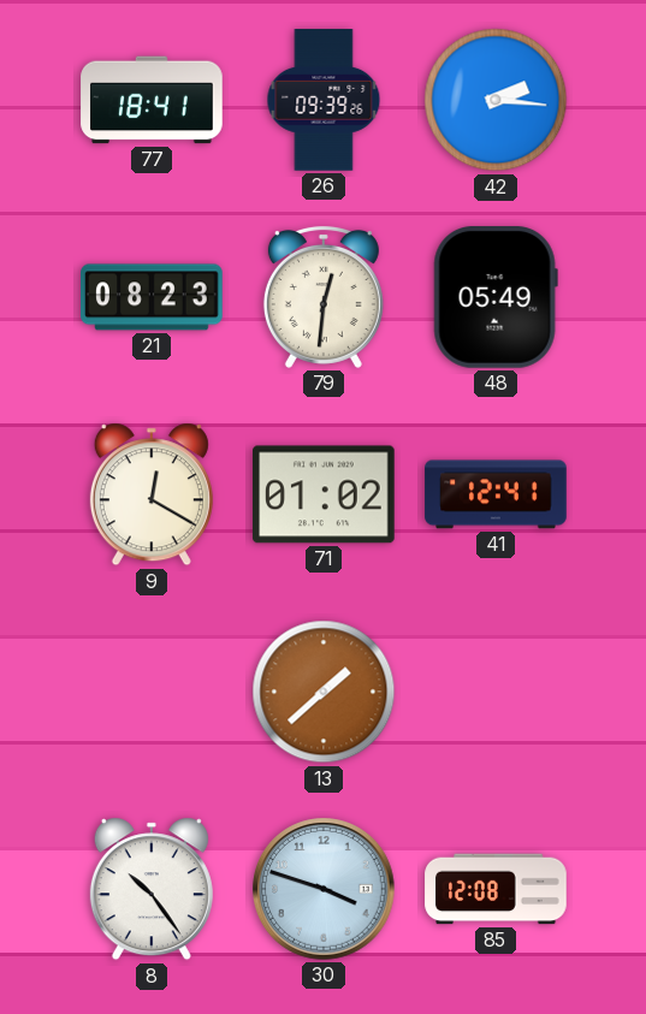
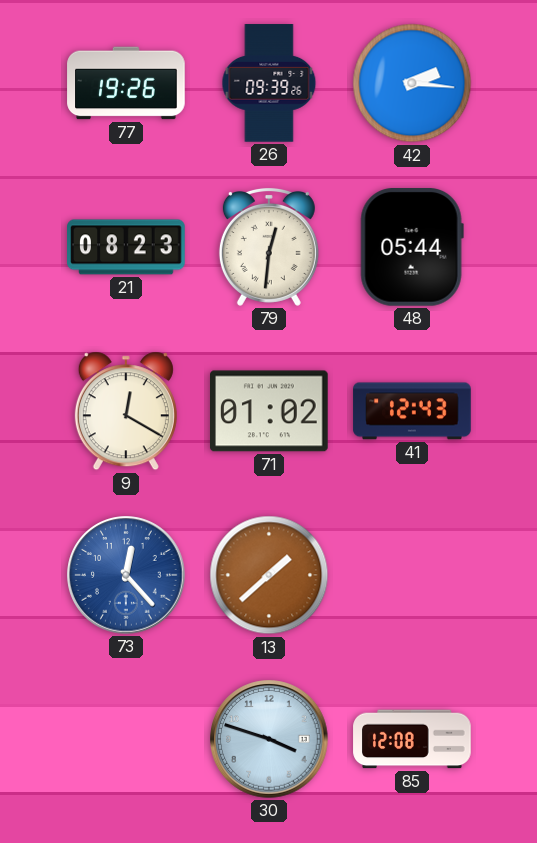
77: 18:41 -> 19:26 (126, 83)
48: 05:49 -> 05:44 (412, 248)
41: 12:41 -> 12:43 (412, 411)
73: none -> 12:23 (126, 575)
8: 10:24 -> none (152, 889)
